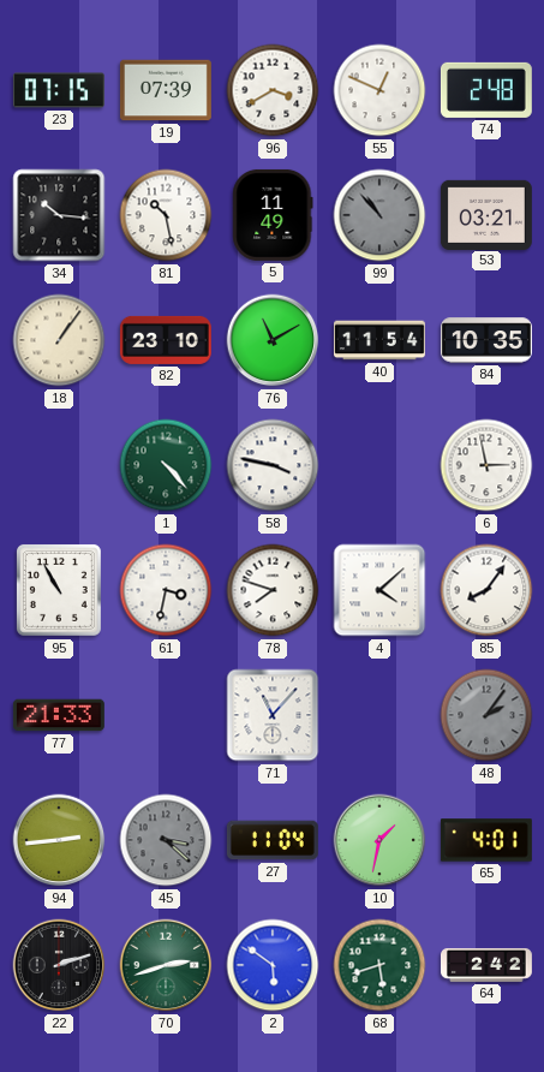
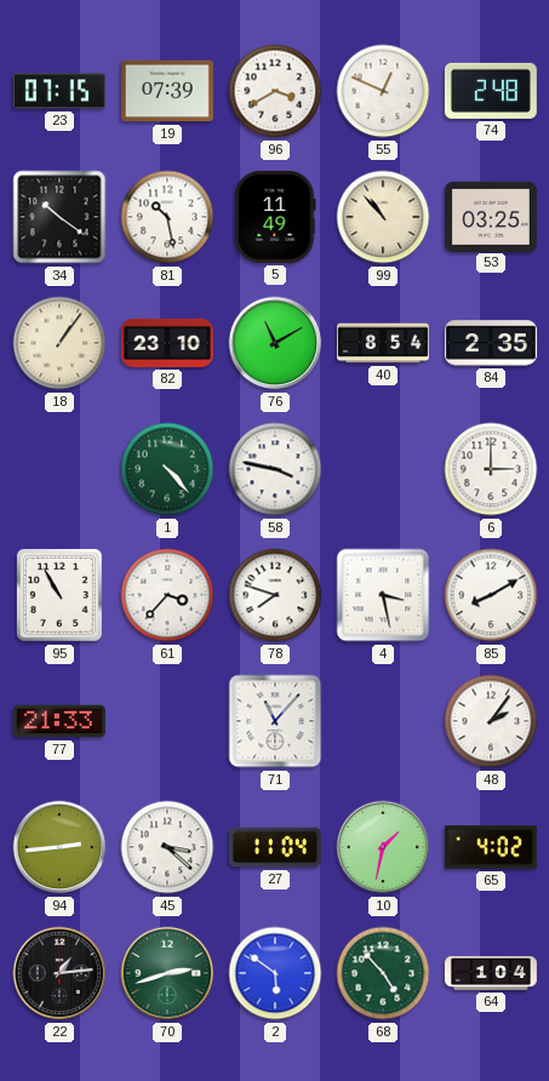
34: 10:16 -> 10:21 (59, 217)
99 dial: grey -> cream (383, 217)
53: 03:21 -> 03:25 (491, 216)
40: 11:54 -> 8:54 (383, 343)
84: 10:35 -> 2:35 (491, 343)
6: 2:58 -> 3:00 (491, 469)
61: 3:32 -> 3:37 (167, 595)
4: 4:08 -> 3:28 (383, 595)
85: 8:06 -> 8:10 (491, 595)
48 dial: grey -> white (491, 721)
45 dial: grey -> white (167, 847)
65: 4:01 -> 4:02 (491, 847)
22: 2:12 -> 1:14 (59, 973)
68: 5:42 -> 4:53 (383, 973)
64: 2:42 -> 1:04 (491, 973)
